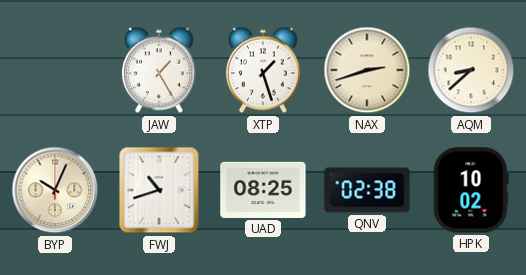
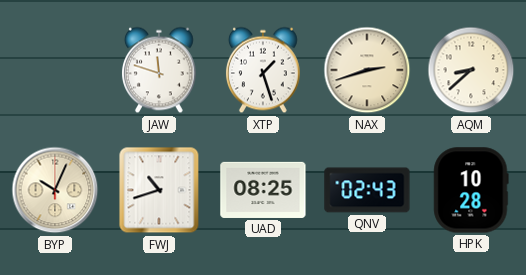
JAW: 1:25 -> 11:48 (159, 70)
QNV: 02:38 -> 02:43 (367, 190)
HPK: 10:02 -> 10:28 (471, 190)
